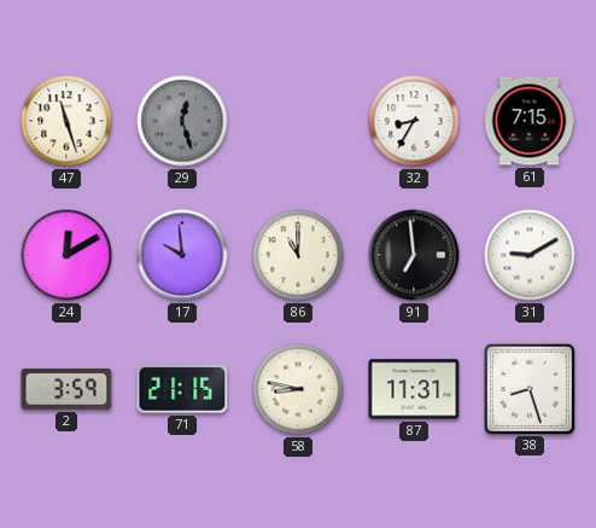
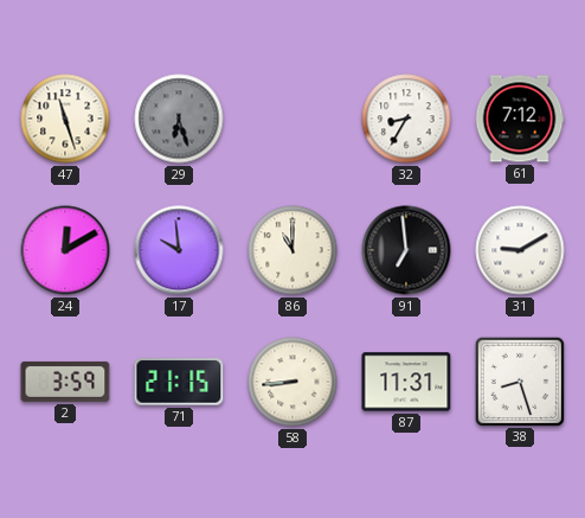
29: 12:27 -> 6:27 (179, 119)
61: 7:15 -> 7:12 (520, 119)
58: 8:47 -> 8:44 (292, 382)
